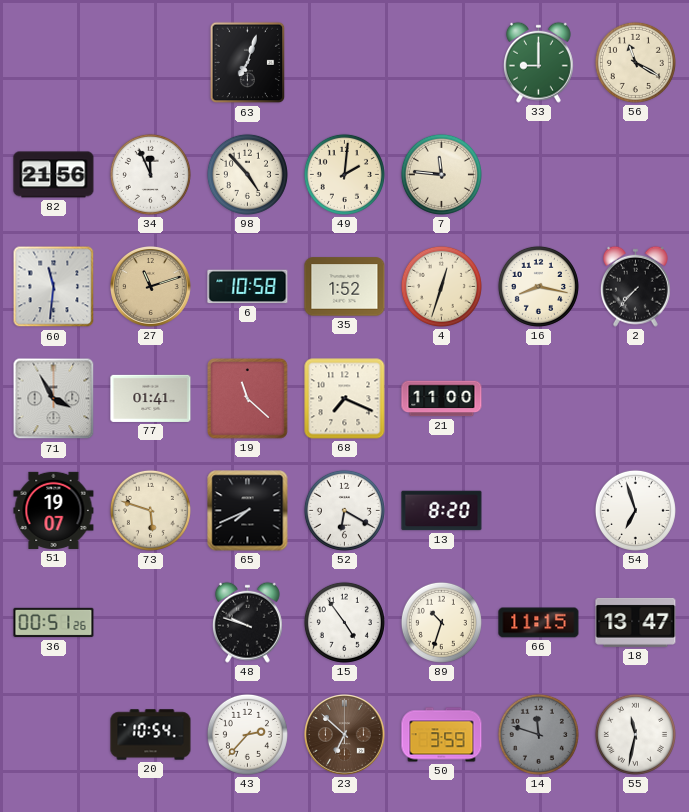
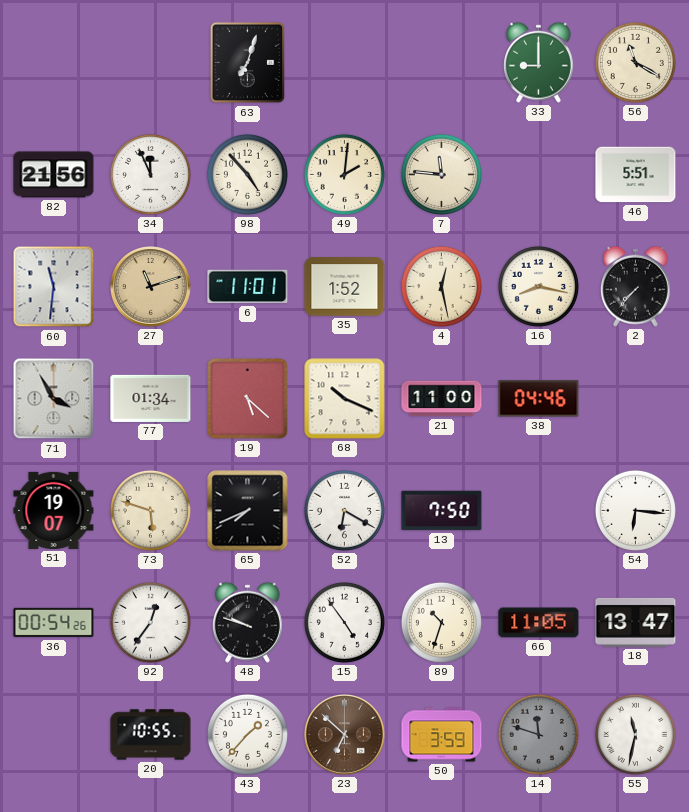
46: none -> 5:51 (636, 175)
6: 10:58 -> 11:01 (248, 287)
4: 12:33 -> 12:28 (441, 286)
77: 01:41 -> 01:34 (151, 398)
19: 11:22 -> 5:22 (248, 399)
68: 7:19 -> 10:19 (345, 399)
38: none -> 04:46 (539, 399)
13: 8:20 -> 7:50 (442, 511)
54: 6:57 -> 6:16 (635, 510)
36: 00:51 -> 00:54 (54, 623)
92: none -> 12:36 (150, 622)
66: 11:15 -> 11:05 (539, 623)
20: 10:54 -> 10:55 (151, 735)
43: 2:37 -> 1:37 (247, 734)
